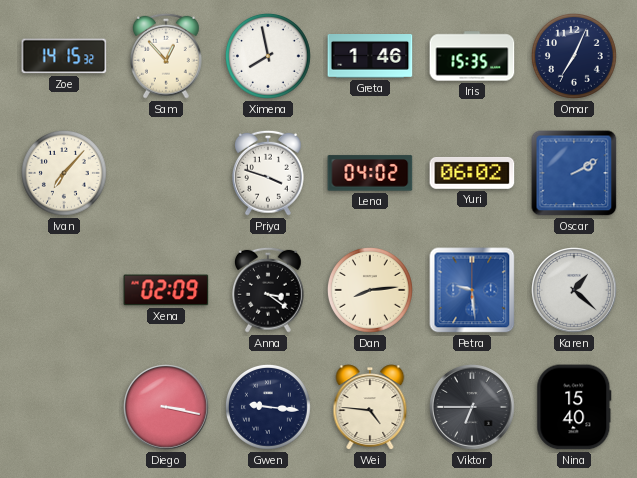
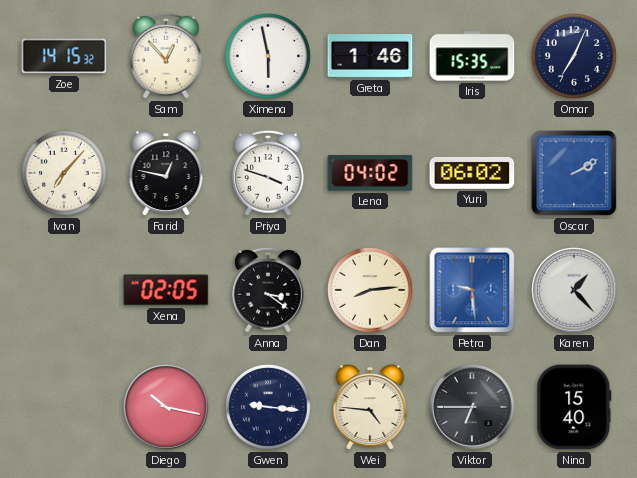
Ximena: 7:58 -> 5:58 (268, 56)
Farid: none -> 12:47 (166, 173)
Xena: 02:09 -> 02:05 (166, 290)
Karen: 1:22 -> 1:23 (574, 290)
Diego: 3:17 -> 10:17 (166, 407)
